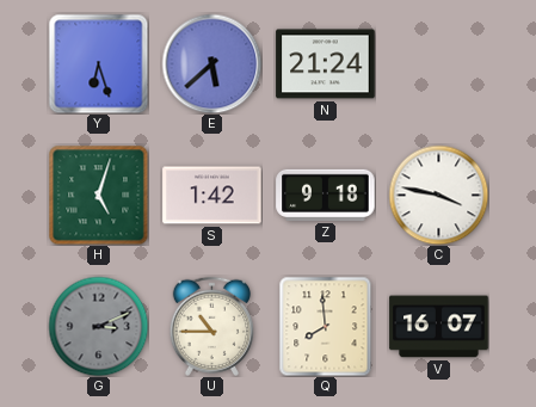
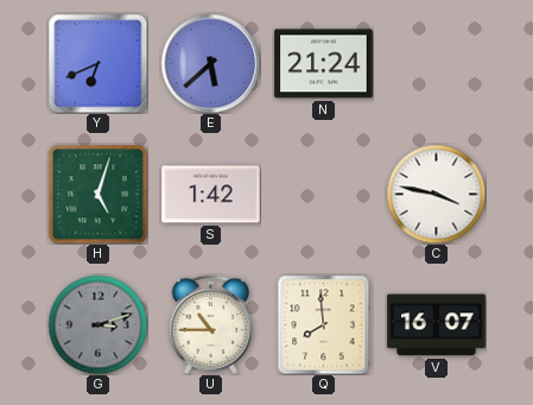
Y: 6:27 -> 6:41 (97, 63)
Z: 9:18 -> none (326, 195)
G: 3:11 -> 3:12 (97, 324)
